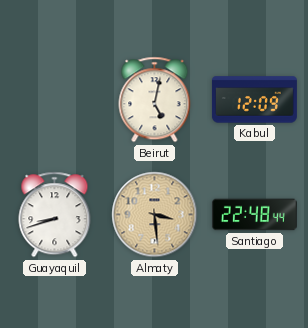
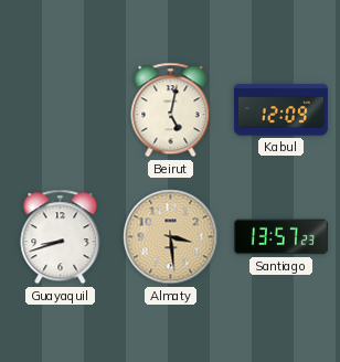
Santiago: 22:48 -> 13:57 (280, 237)
